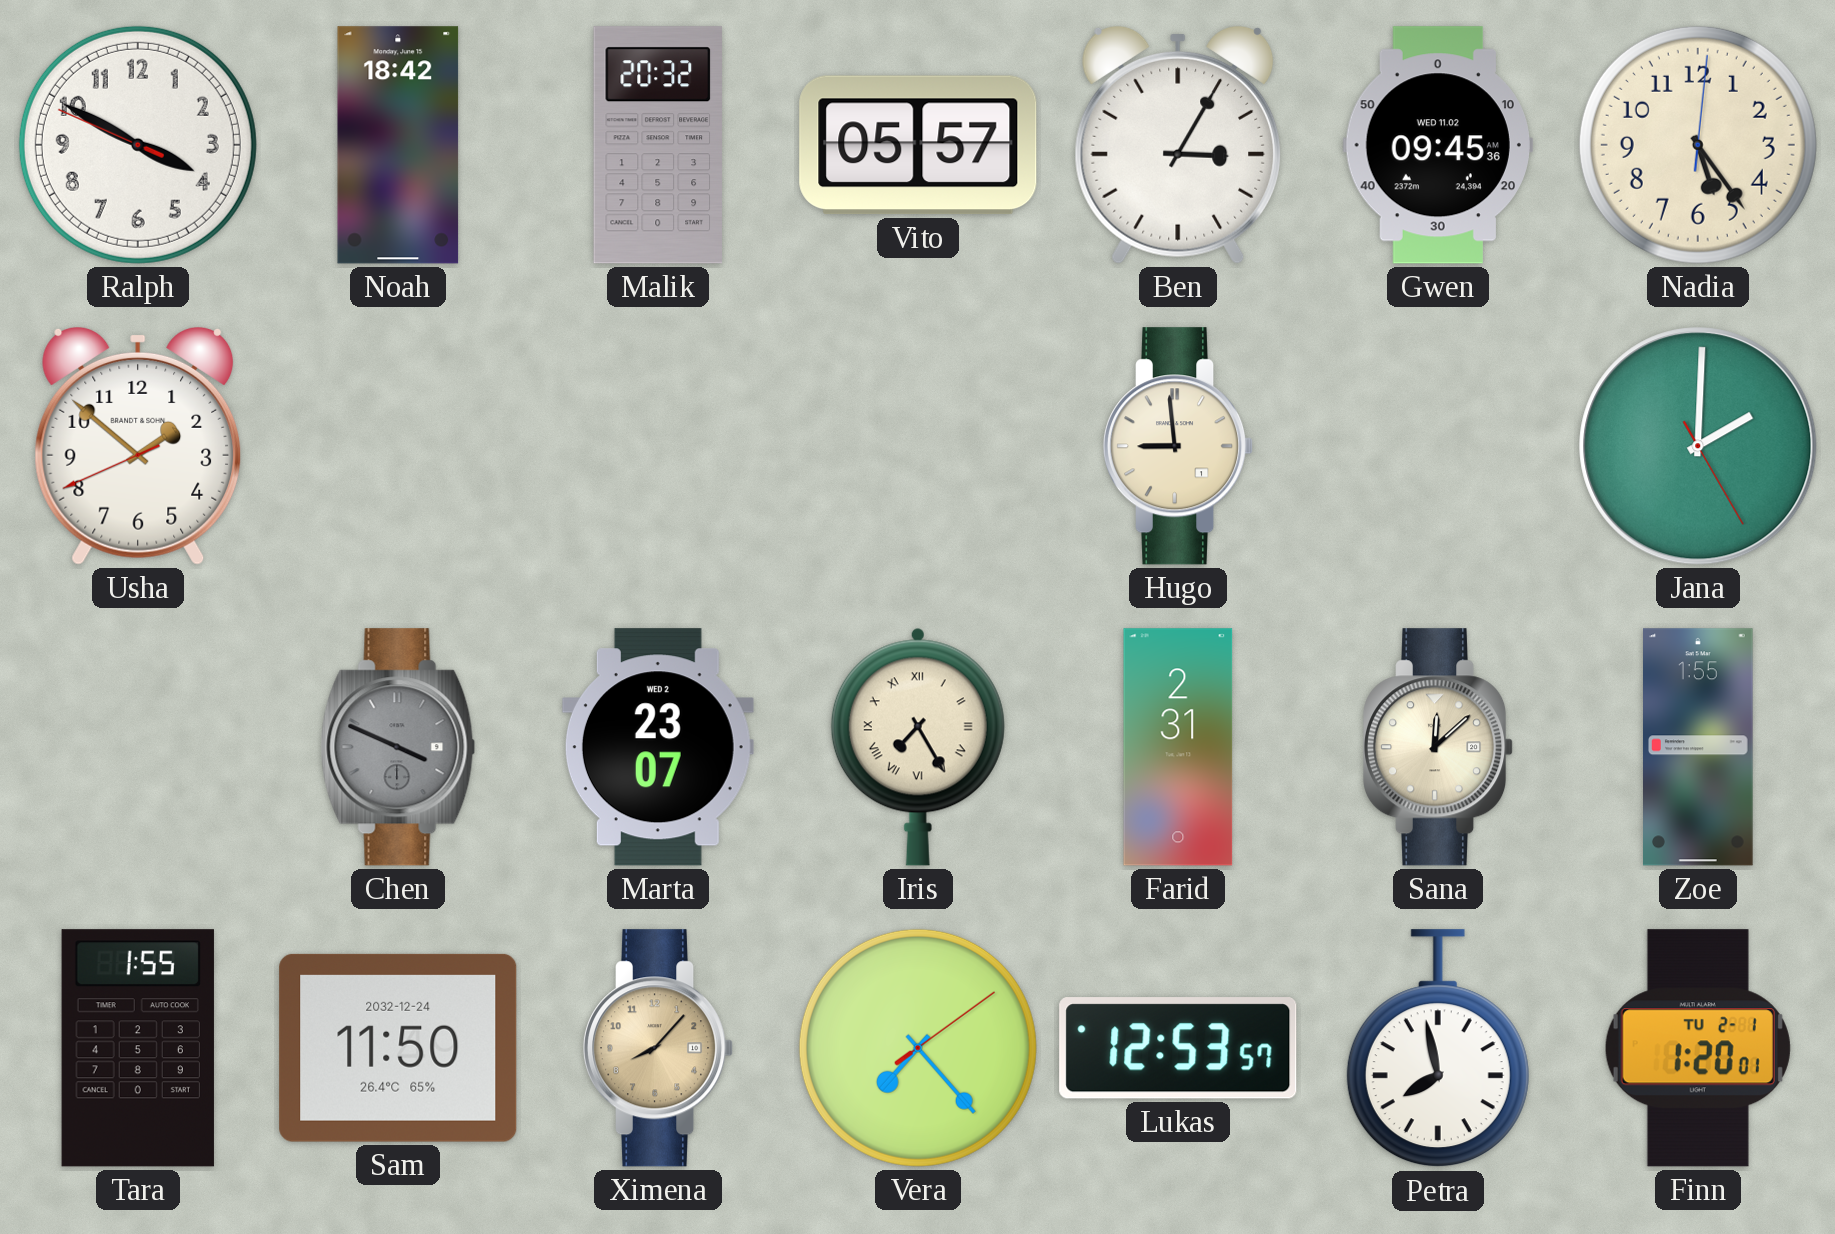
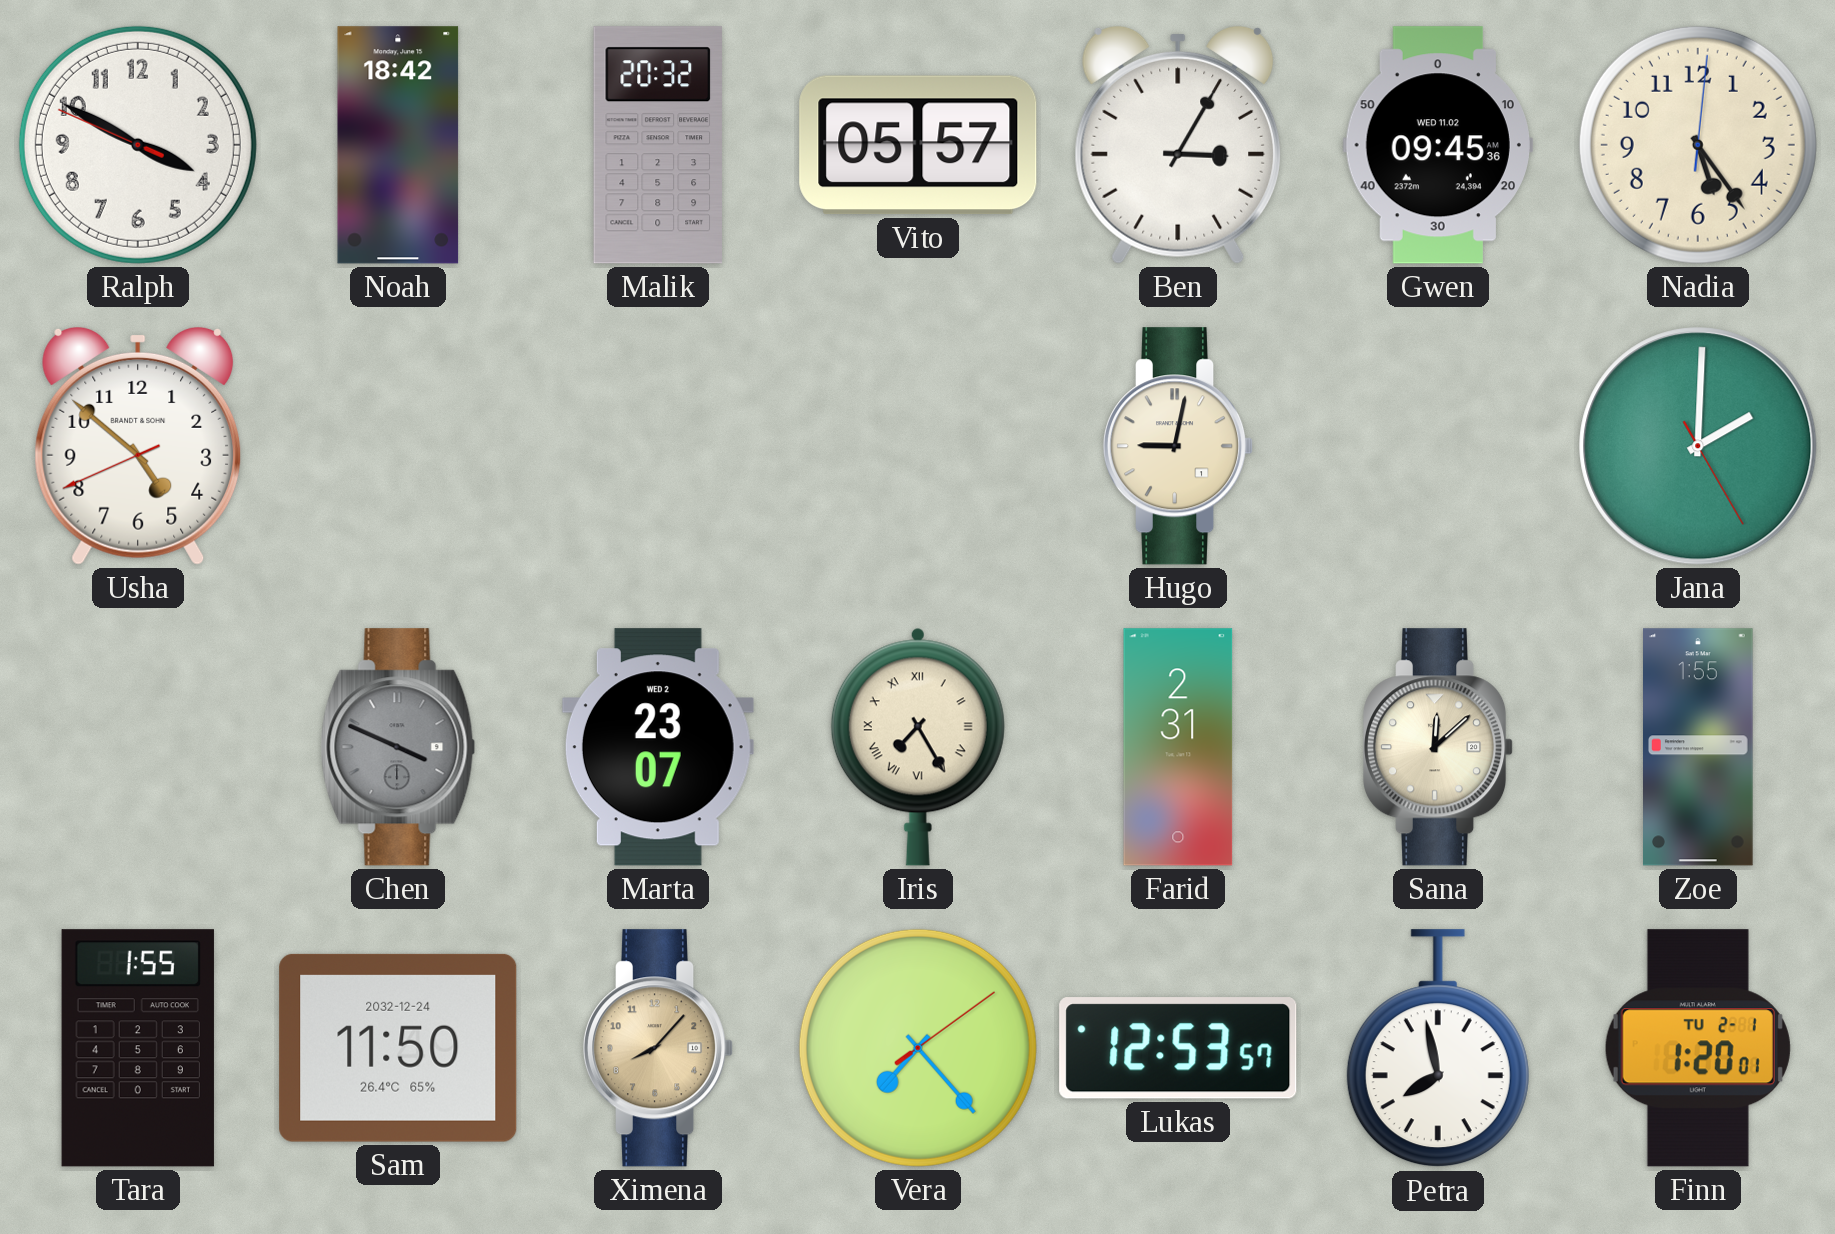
Usha: 1:51 -> 4:51 (138, 446)
Hugo: 8:59 -> 9:02 (1178, 446)
